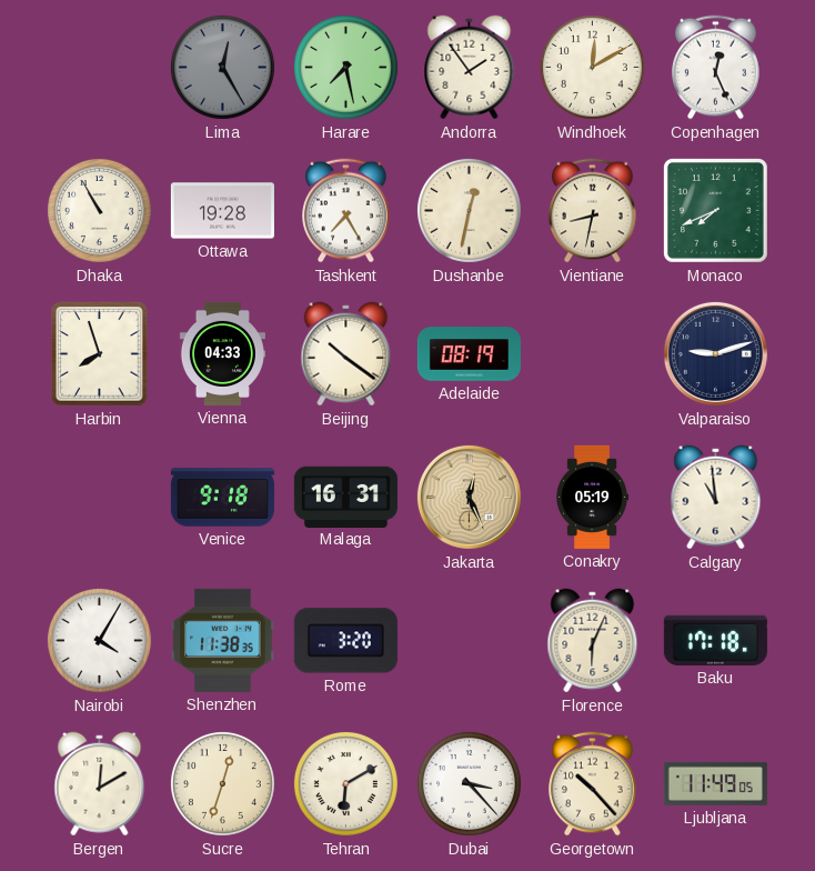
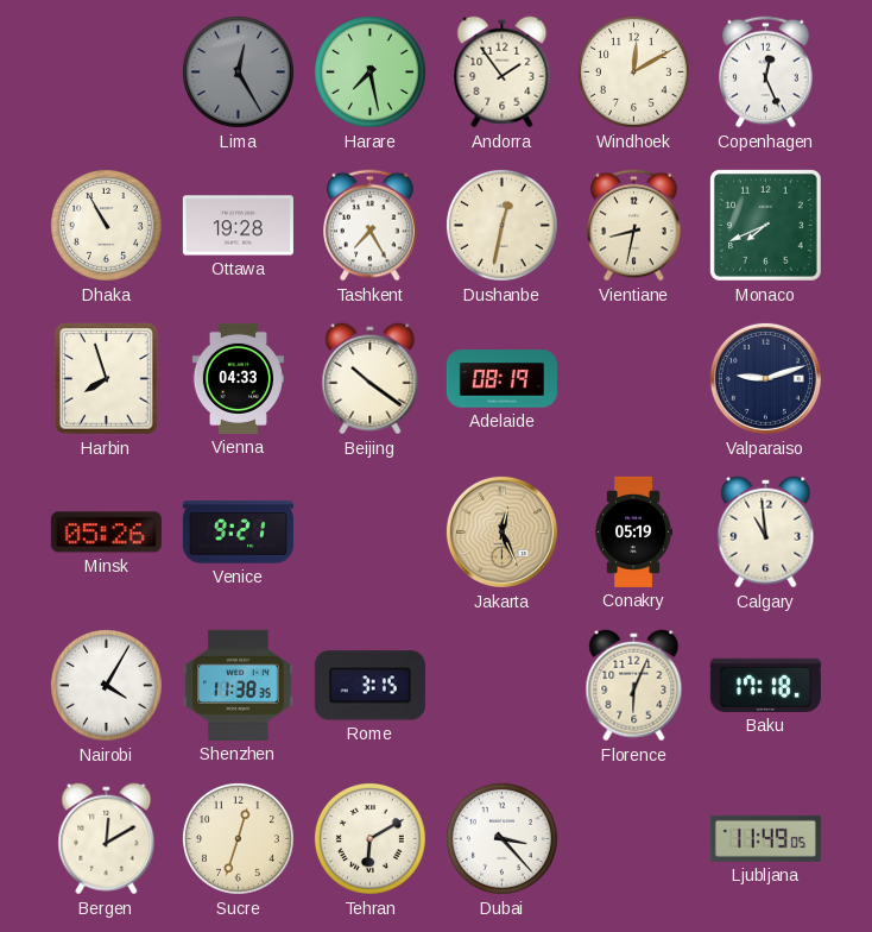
Minsk: none -> 05:26 (106, 533)
Venice: 9:18 -> 9:21 (238, 533)
Malaga: 16:31 -> none (345, 497)
Rome: 3:20 -> 3:15 (369, 686)
Georgetown: 10:23 -> none (593, 784)
